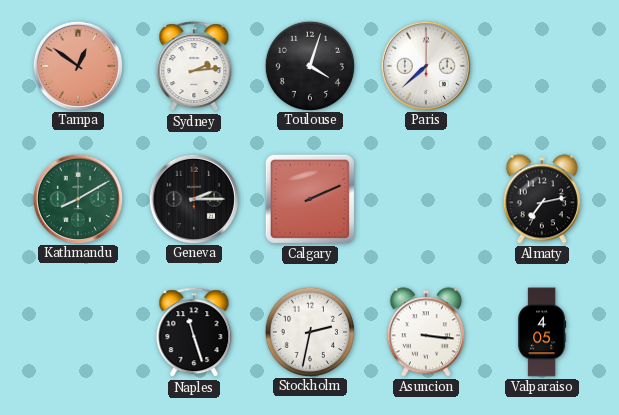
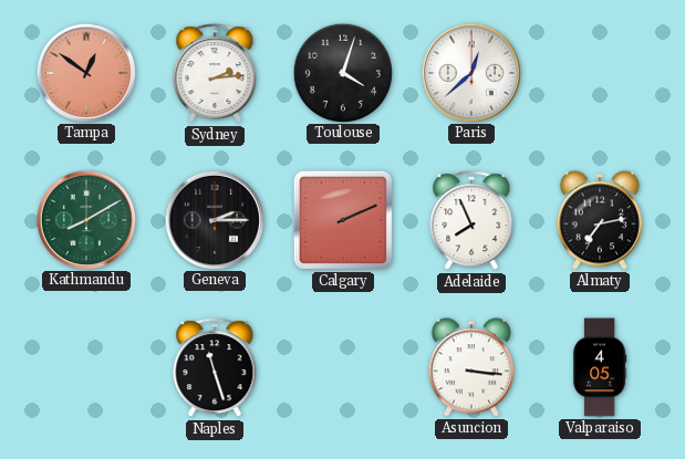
Paris: 7:38 -> 12:38 (470, 72)
Adelaide: none -> 7:56 (471, 221)
Stockholm: 2:32 -> none (309, 331)
